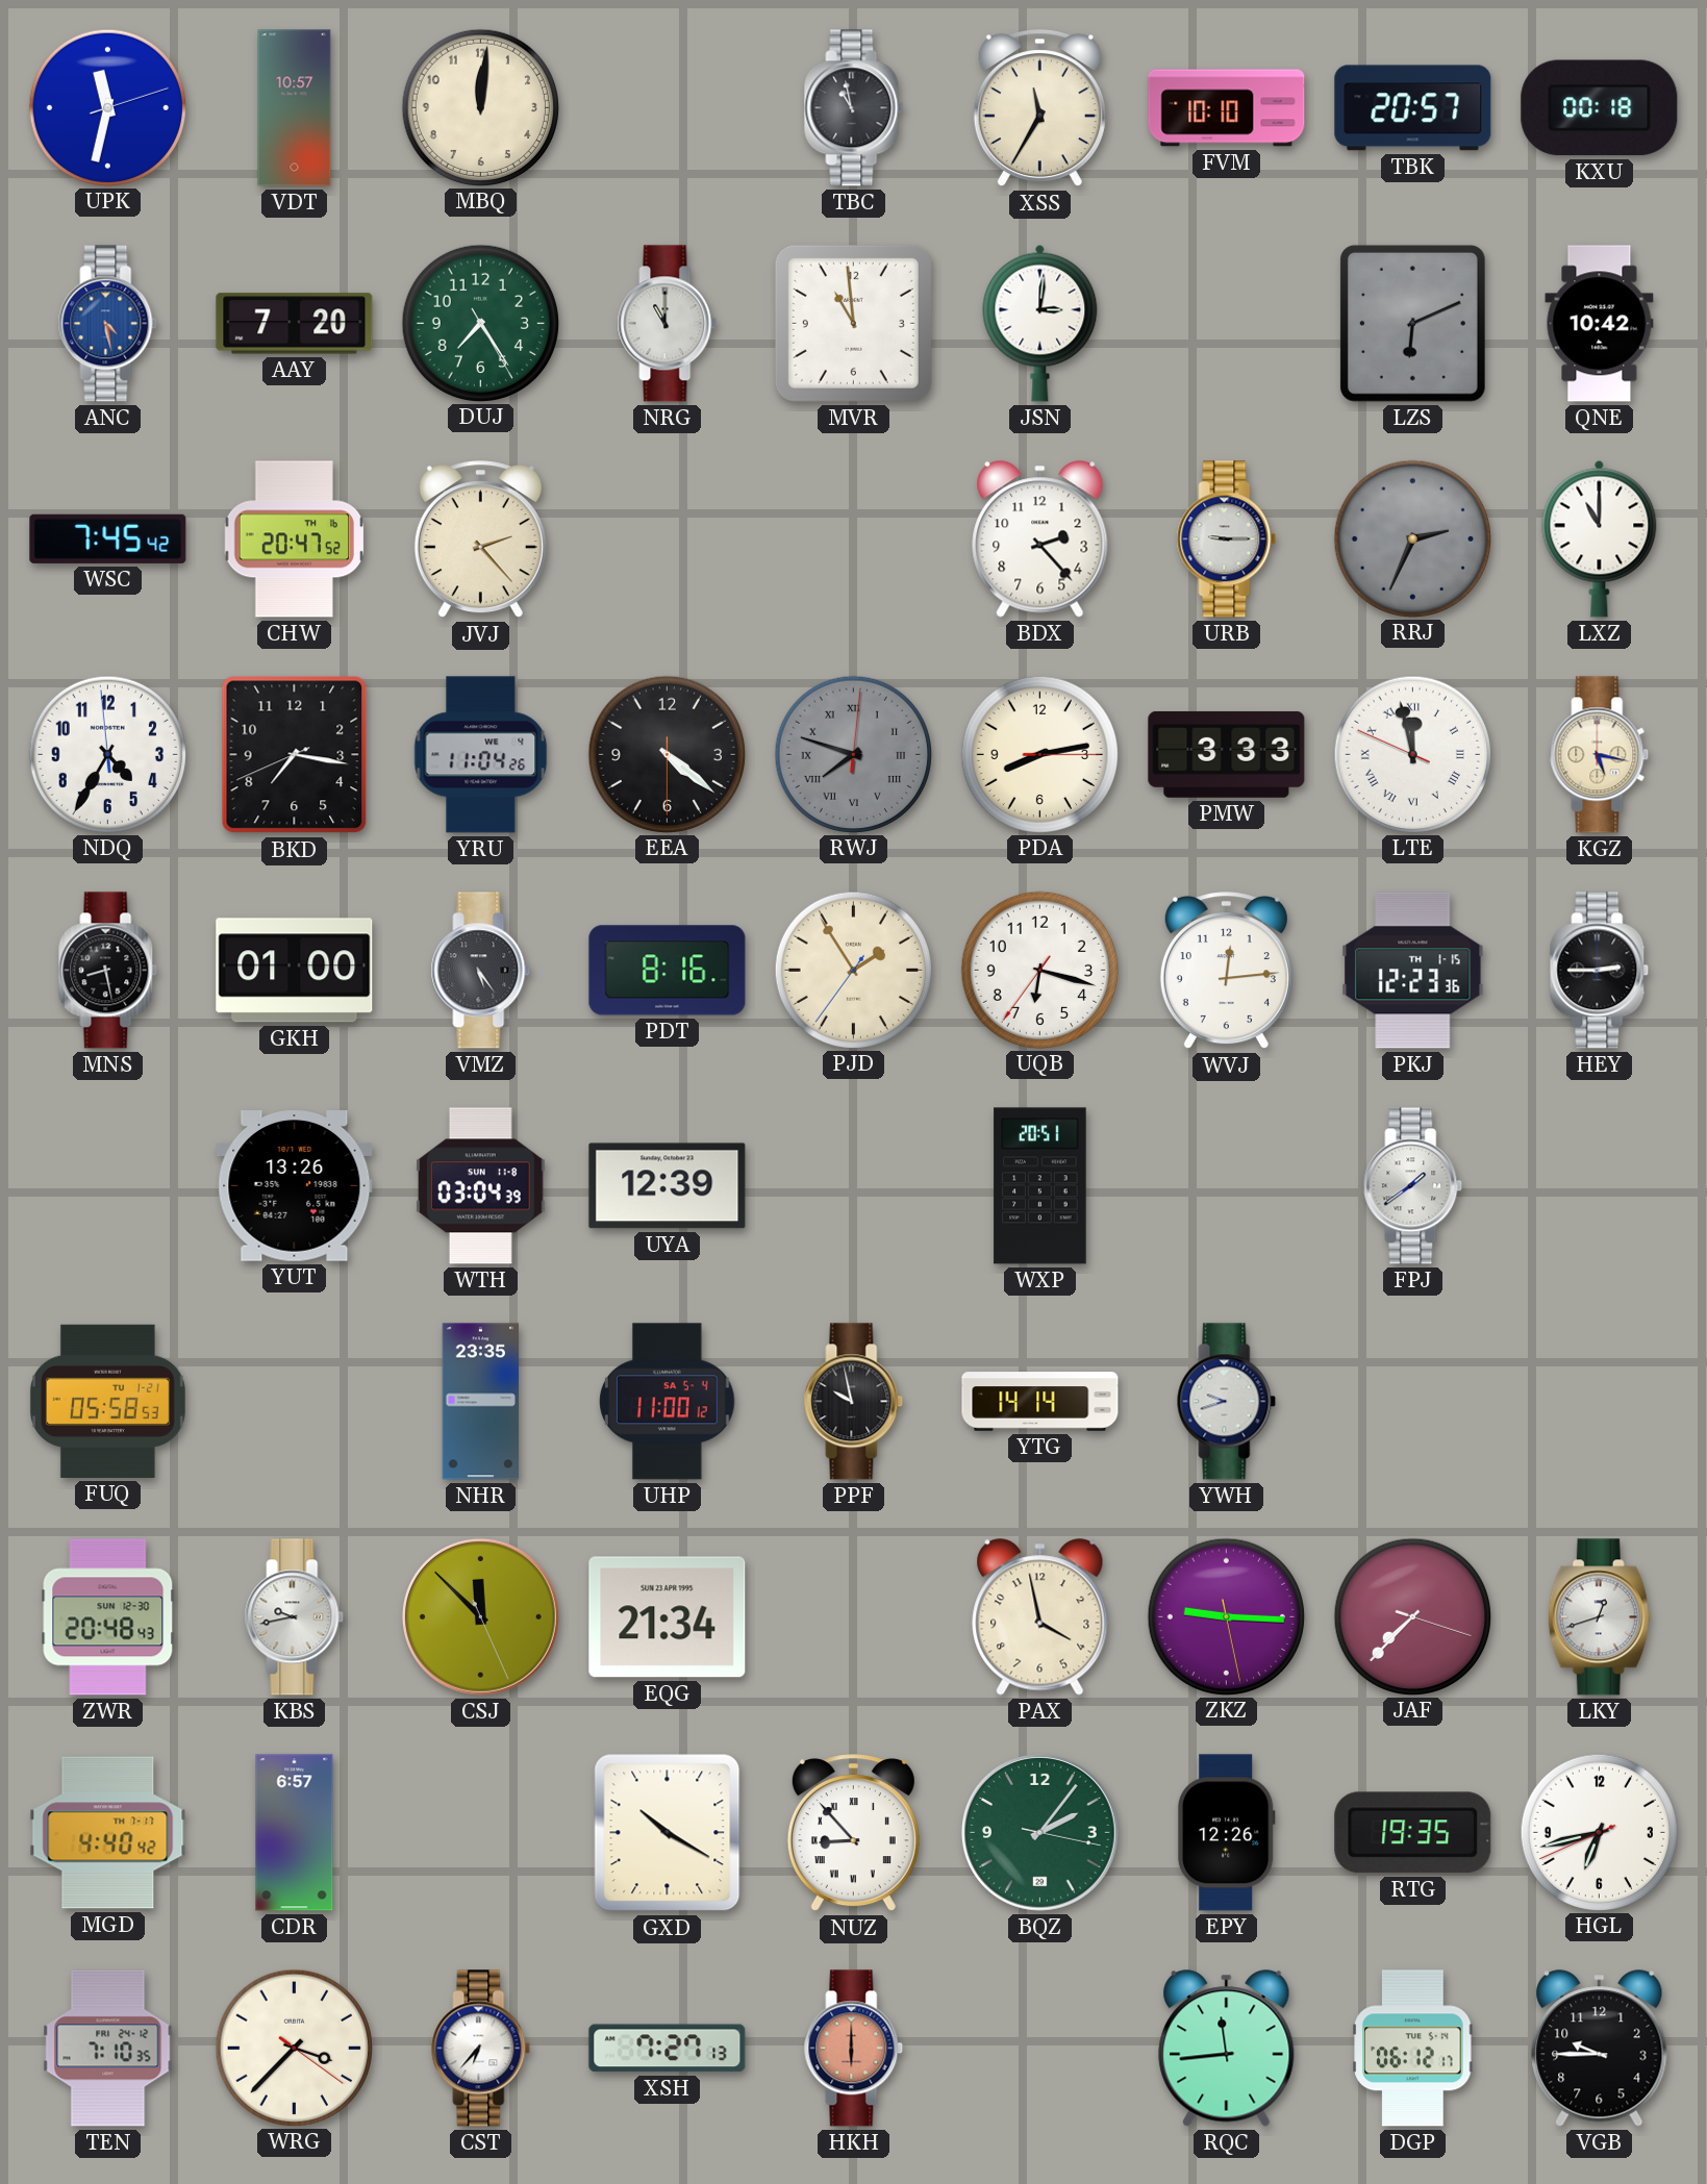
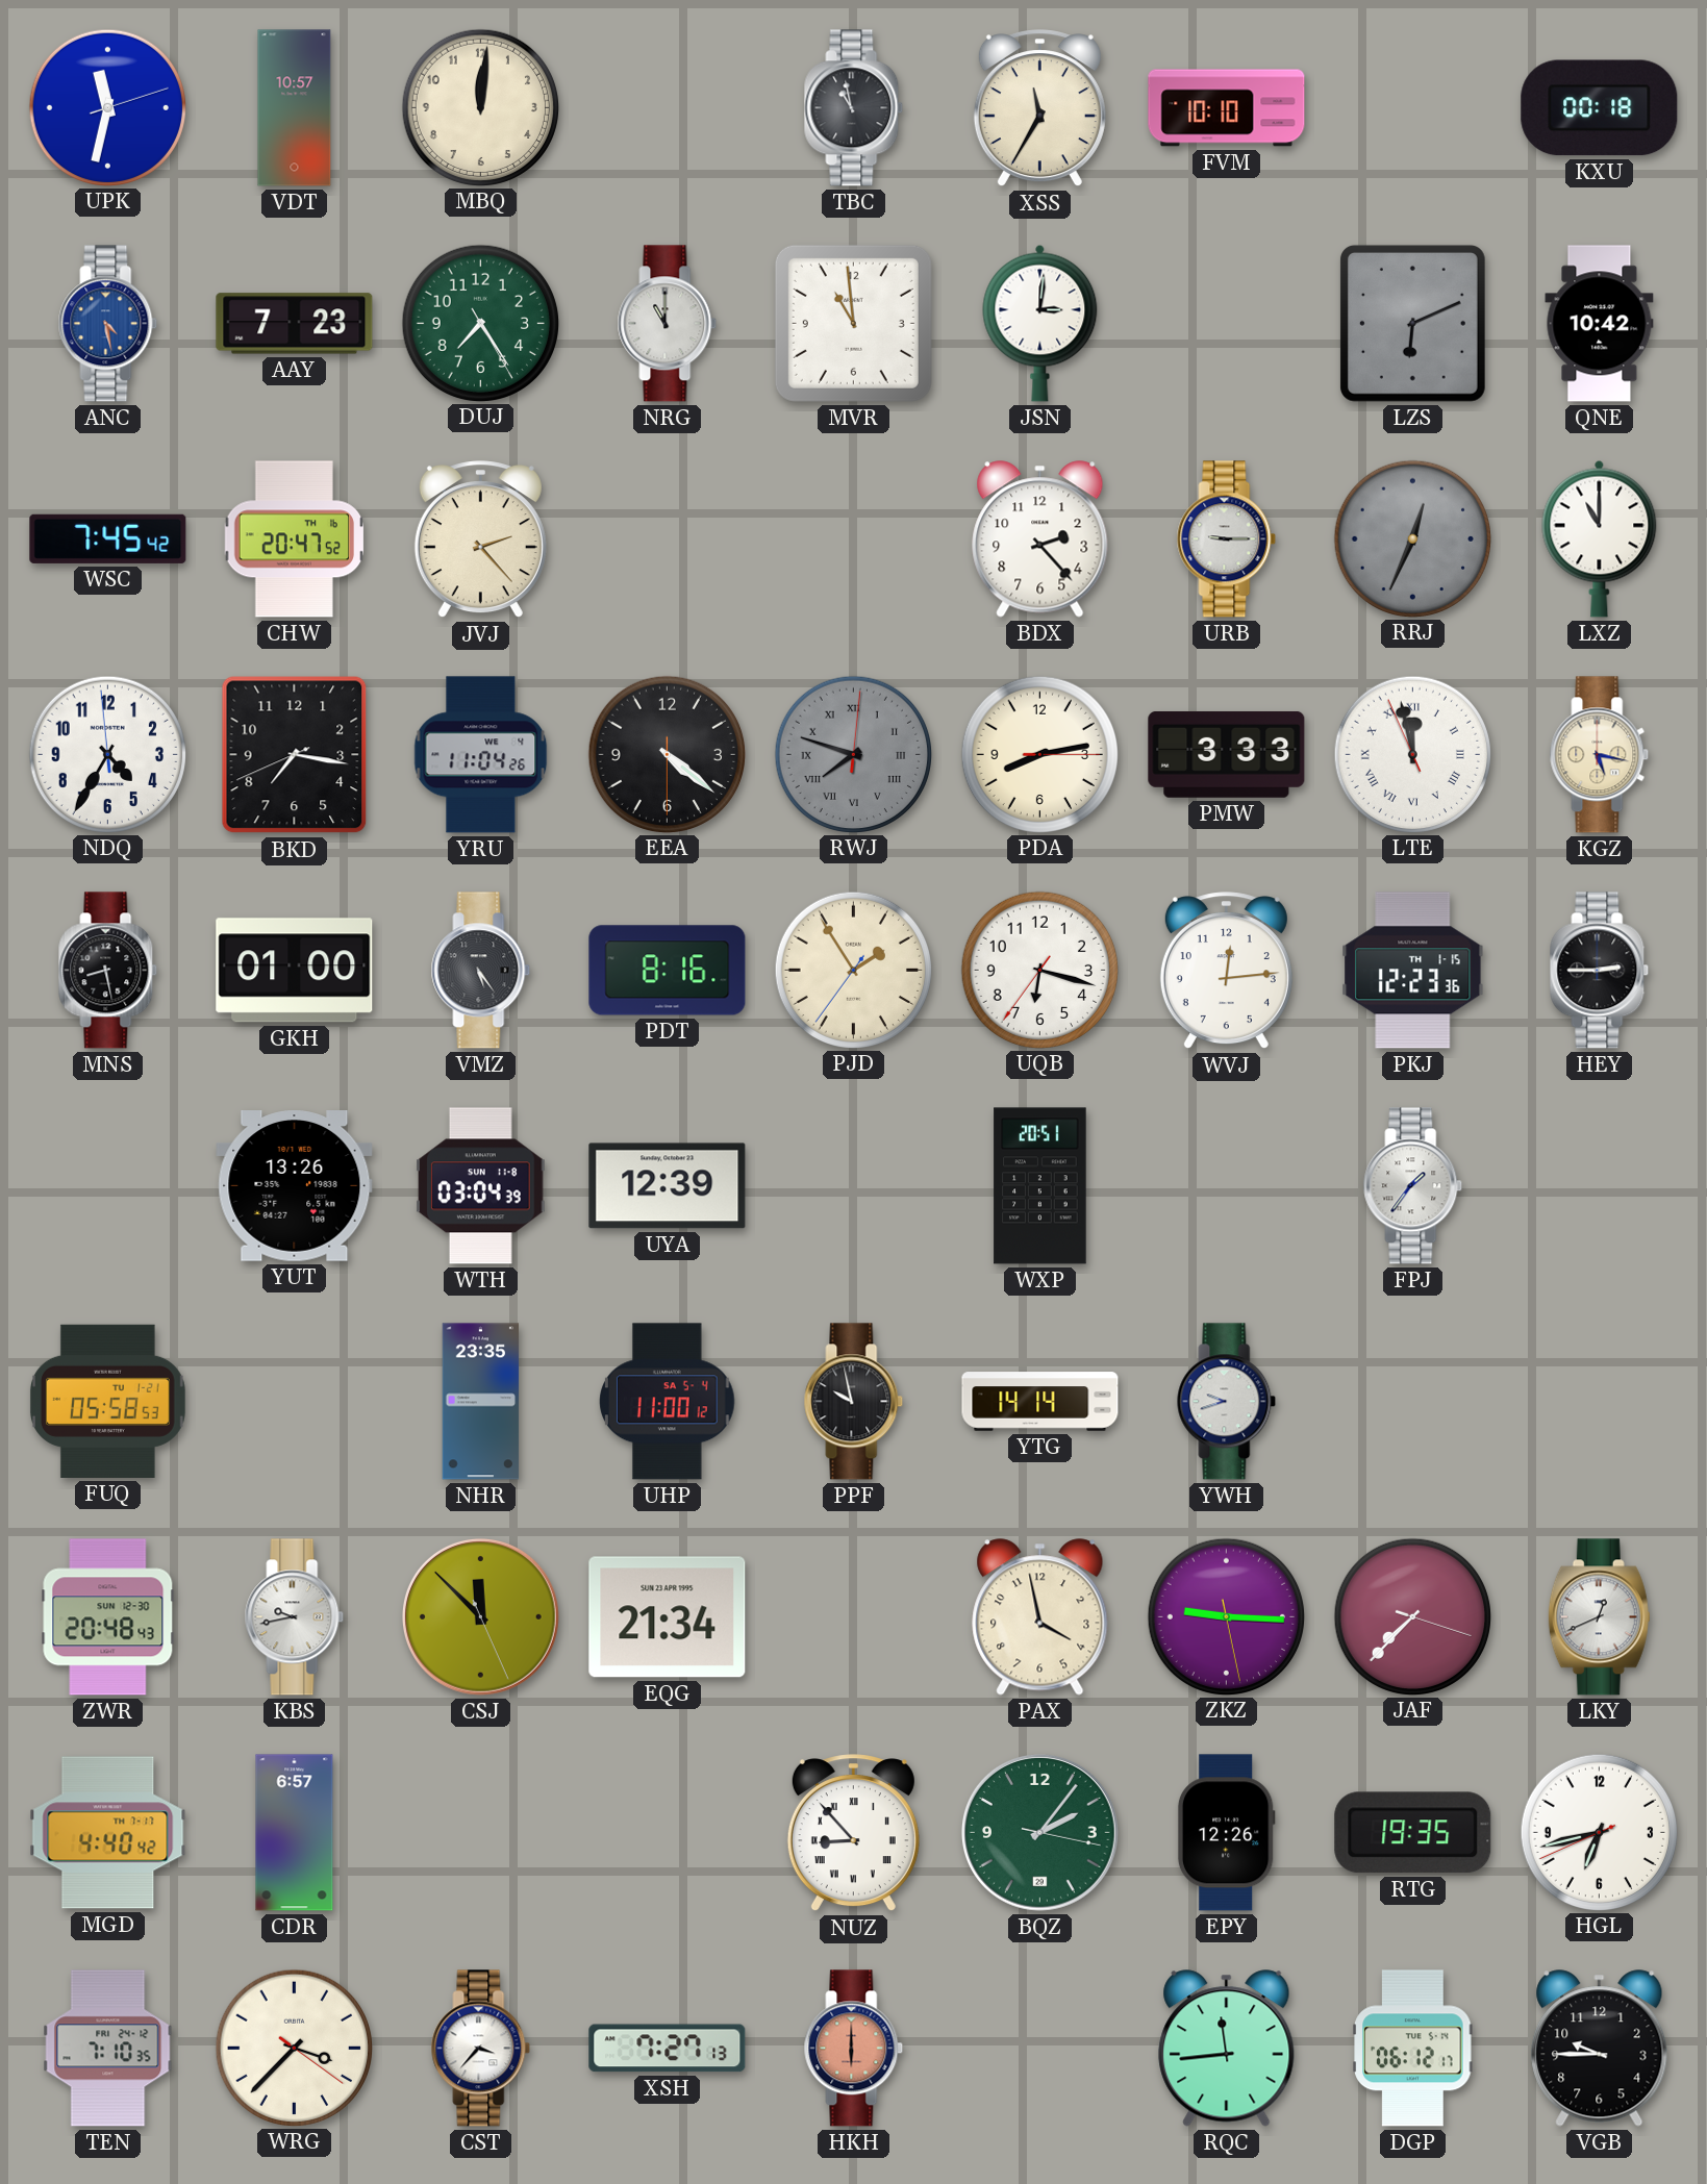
TBK: 20:57 -> none (1413, 108)
AAY: 7:20 -> 7:23 (295, 324)
RRJ: 2:34 -> 12:34 (1412, 538)
LTE: 11:57:49 -> 11:57:56 (1412, 754)
FPJ: 1:39 -> 1:36 (1413, 1186)
LKY: 12:42 -> 12:41 (1599, 1617)
GXD: 10:20 -> none (668, 1833)
CST: 6:37 -> 3:37 (481, 2049)
